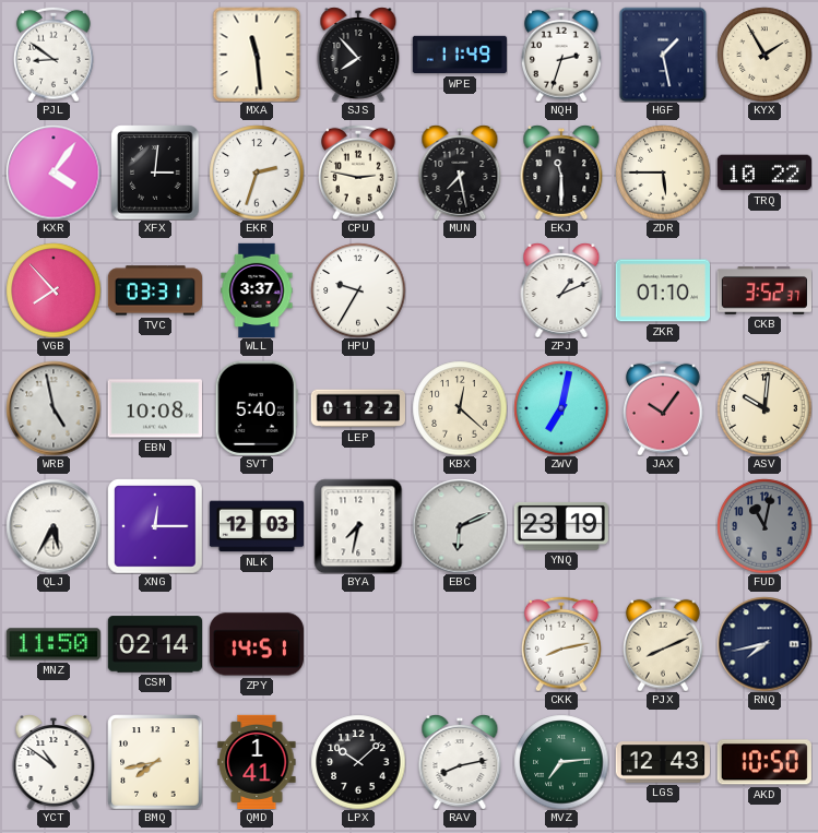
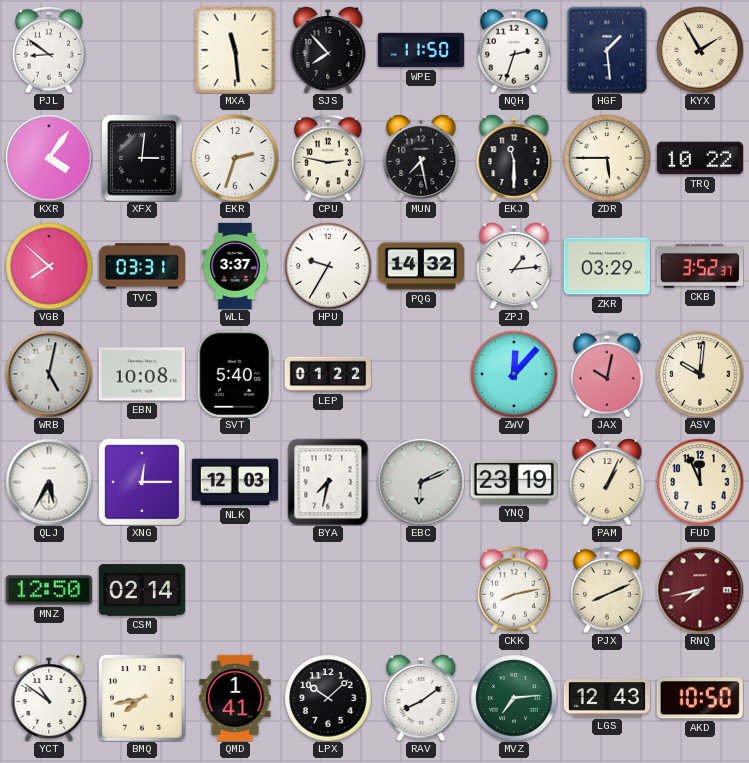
WPE: 11:49 -> 11:50 (420, 50)
HGF: 1:28 -> 1:29 (607, 50)
VGB: 7:53 -> 7:52 (49, 266)
PQG: none -> 14:32 (420, 266)
ZPJ: 1:11 -> 1:14 (514, 266)
ZKR: 01:10 -> 03:29 (606, 266)
WRB: 4:58 -> 5:02 (49, 374)
KBX: 12:22 -> none (460, 408)
ZWV: 7:02 -> 12:07 (514, 374)
JAX: 10:06 -> 10:02 (607, 374)
PAM: none -> 1:04 (607, 482)
FUD: 11:02 -> 11:56 (700, 482)
FUD dial: grey -> cream (700, 482)
MNZ: 11:50 -> 12:50 (49, 590)
ZPY: 14:51 -> none (257, 644)
RNQ dial: navy -> burgundy (700, 590)
RAV: 8:13 -> 8:09 (421, 698)
